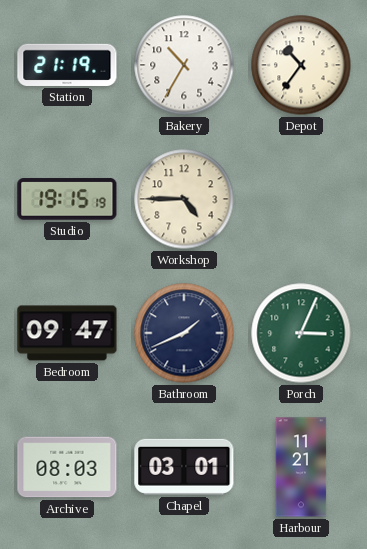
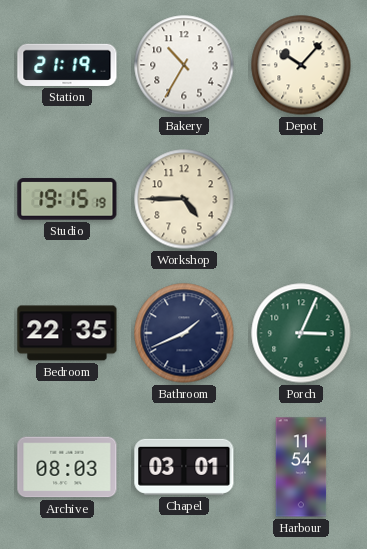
Depot: 10:36 -> 10:07 (301, 65)
Bedroom: 09:47 -> 22:35 (67, 333)
Harbour: 11:21 -> 11:54 (301, 467)
